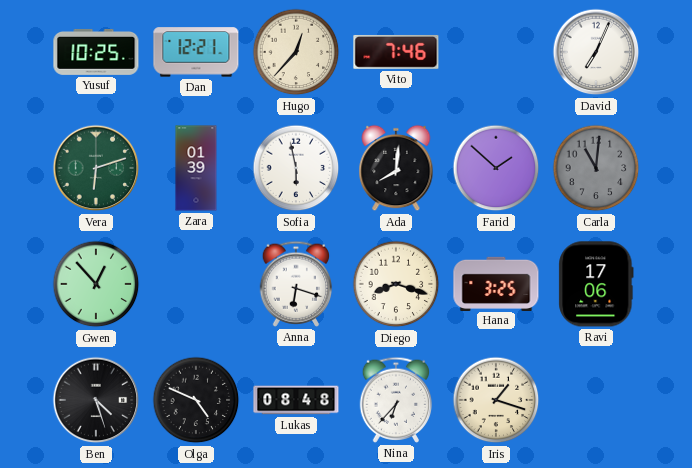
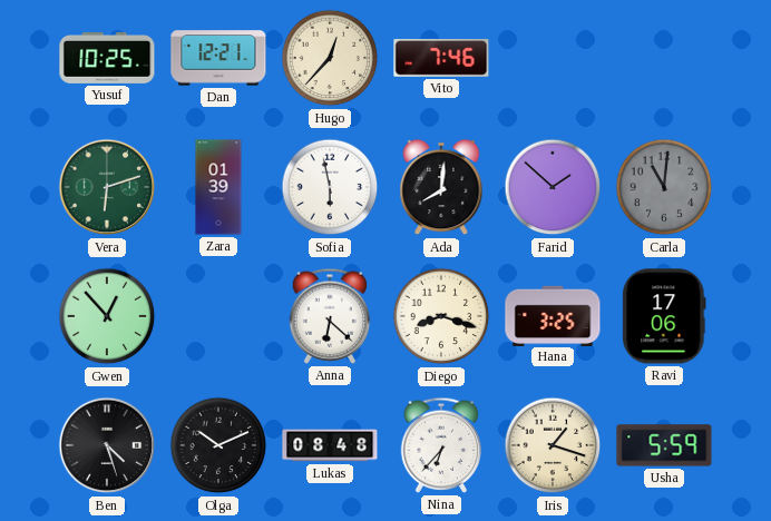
David: 7:04 -> none (596, 52)
Anna: 6:18 -> 6:22 (330, 316)
Olga: 4:49 -> 10:11 (218, 445)
Usha: none -> 5:59 (664, 445)
